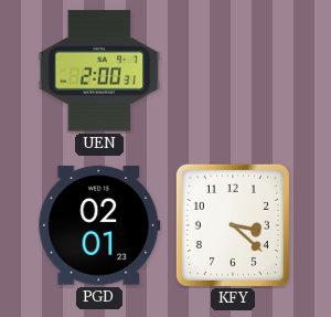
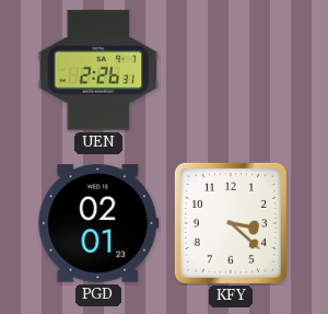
UEN: 2:00 -> 2:26 (98, 70)
